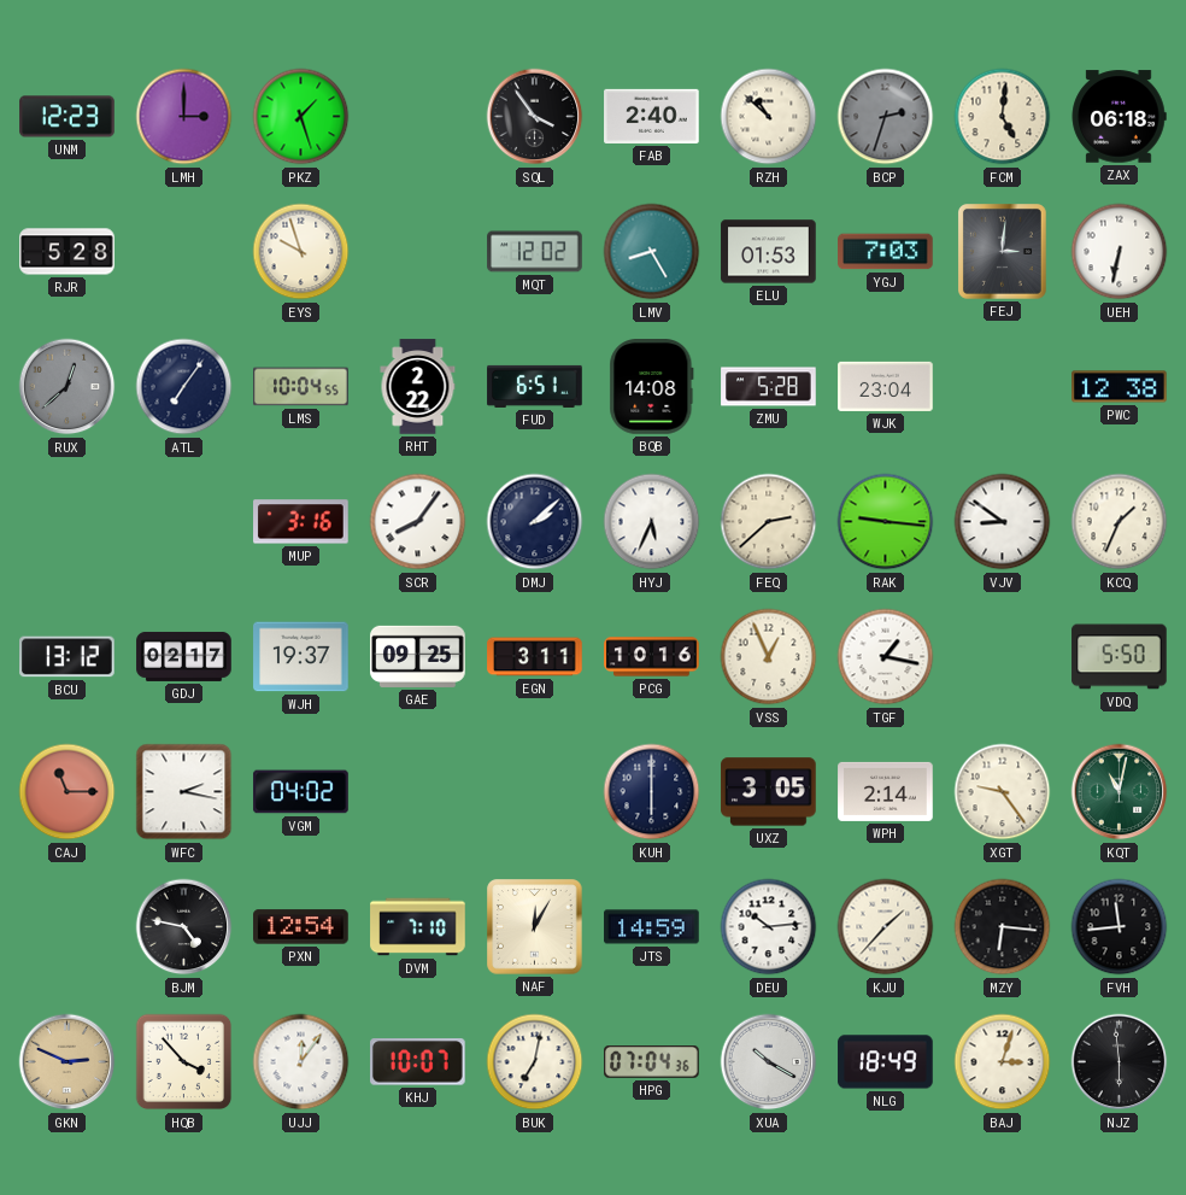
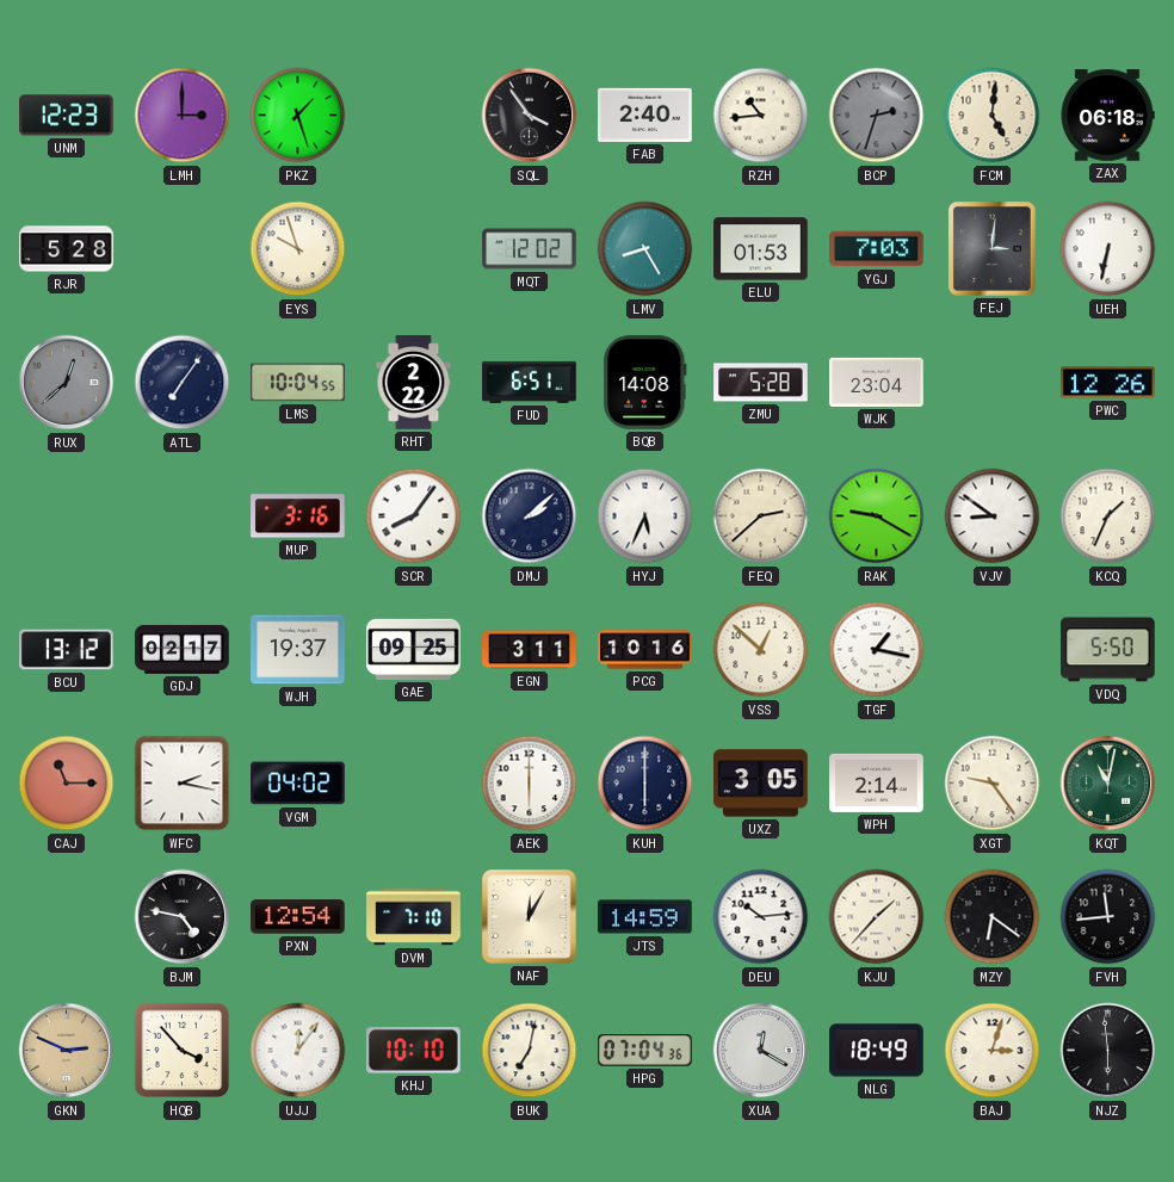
RZH: 10:52 -> 10:44 (761, 116)
PWC: 12:38 -> 12:26 (1108, 383)
RAK: 9:16 -> 9:20 (877, 516)
VSS: 12:56 -> 12:52 (761, 650)
AEK: none -> 6:00 (530, 784)
MZY: 6:16 -> 6:21 (993, 917)
KHJ: 10:07 -> 10:10 (414, 1051)
XUA: 10:20 -> 12:20 (761, 1051)
